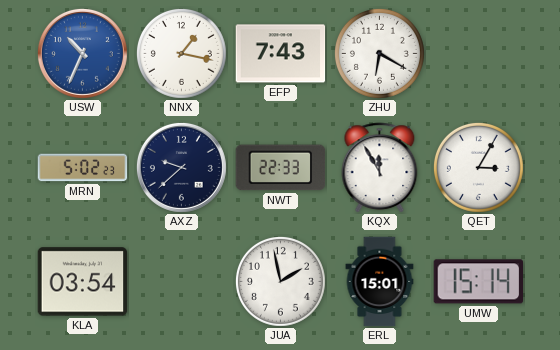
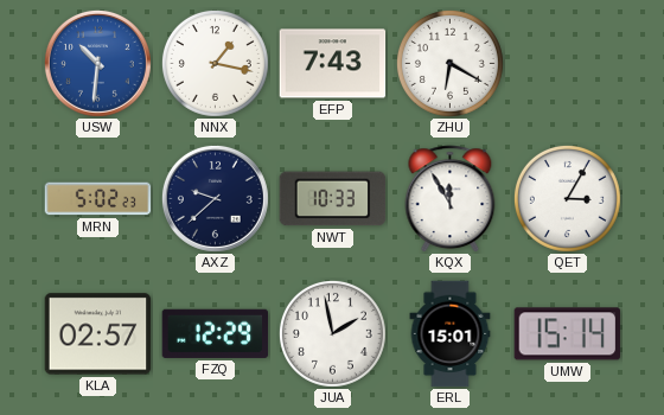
USW: 10:34 -> 10:31 (97, 63)
NWT: 22:33 -> 10:33 (333, 199)
KLA: 03:54 -> 02:57 (98, 334)
FZQ: none -> 12:29 (216, 333)
